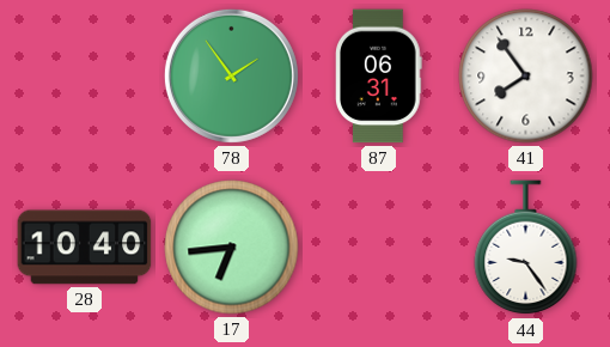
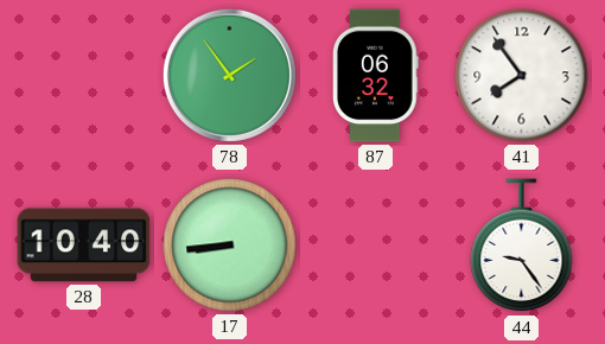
87: 06:31 -> 06:32 (376, 76)
17: 6:44 -> 8:44 (230, 246)
